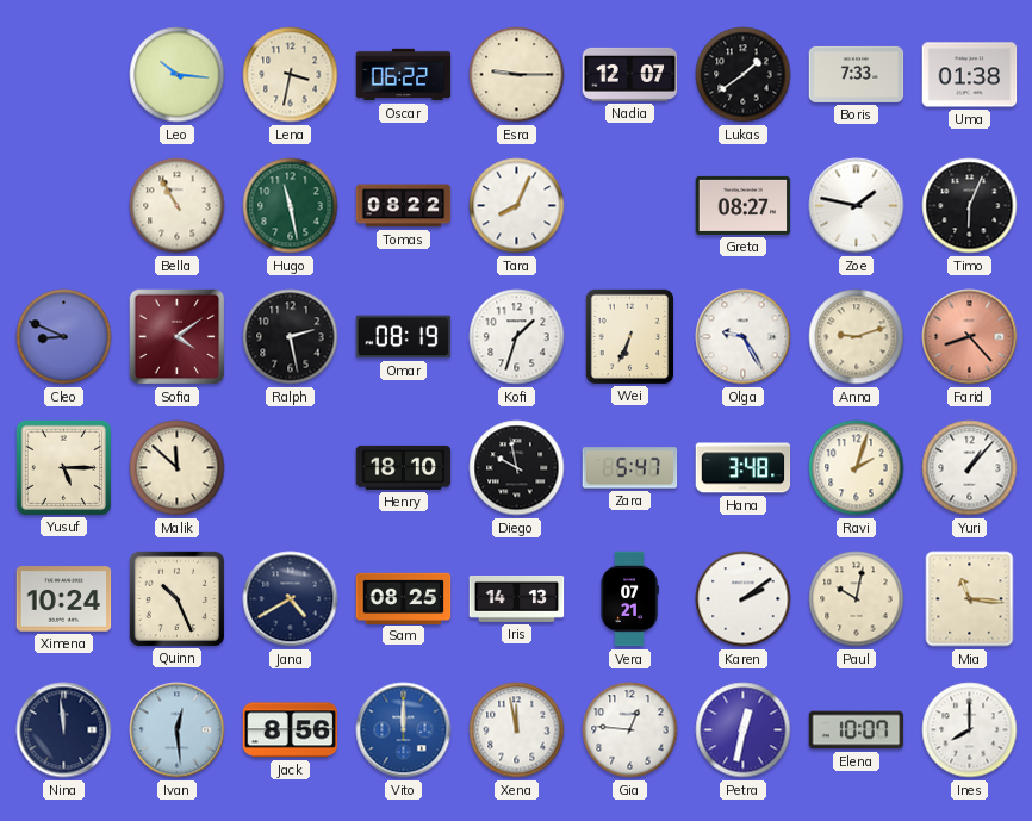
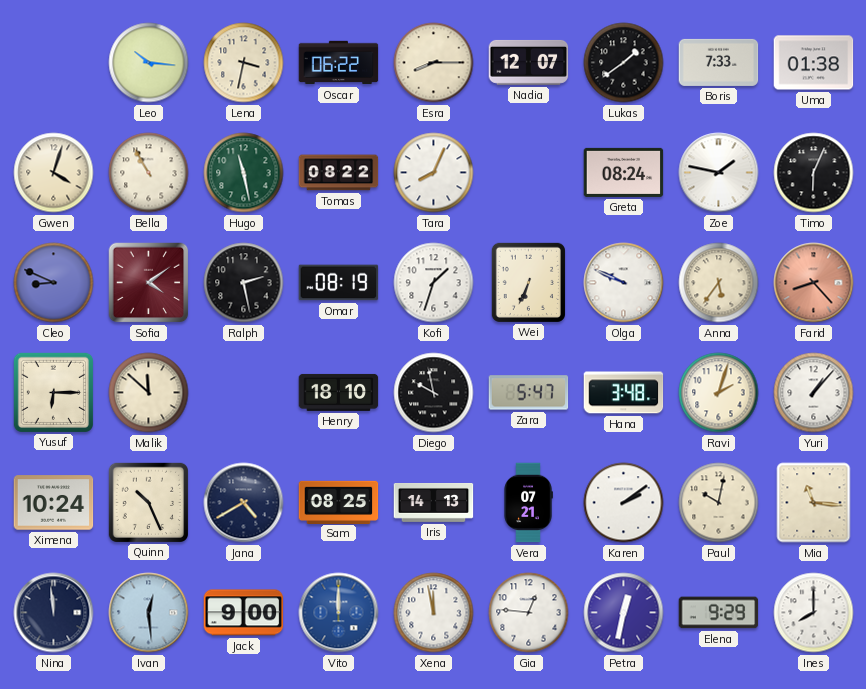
Esra: 9:15 -> 8:15 (434, 63)
Gwen: none -> 4:03 (54, 173)
Greta: 08:27 -> 08:24 (624, 172)
Olga: 9:25 -> 9:49 (624, 283)
Anna: 9:12 -> 5:36 (719, 283)
Yusuf: 5:15 -> 6:15 (53, 392)
Jack: 8:56 -> 9:00 (244, 613)
Elena: 10:07 -> 9:29 (719, 613)
